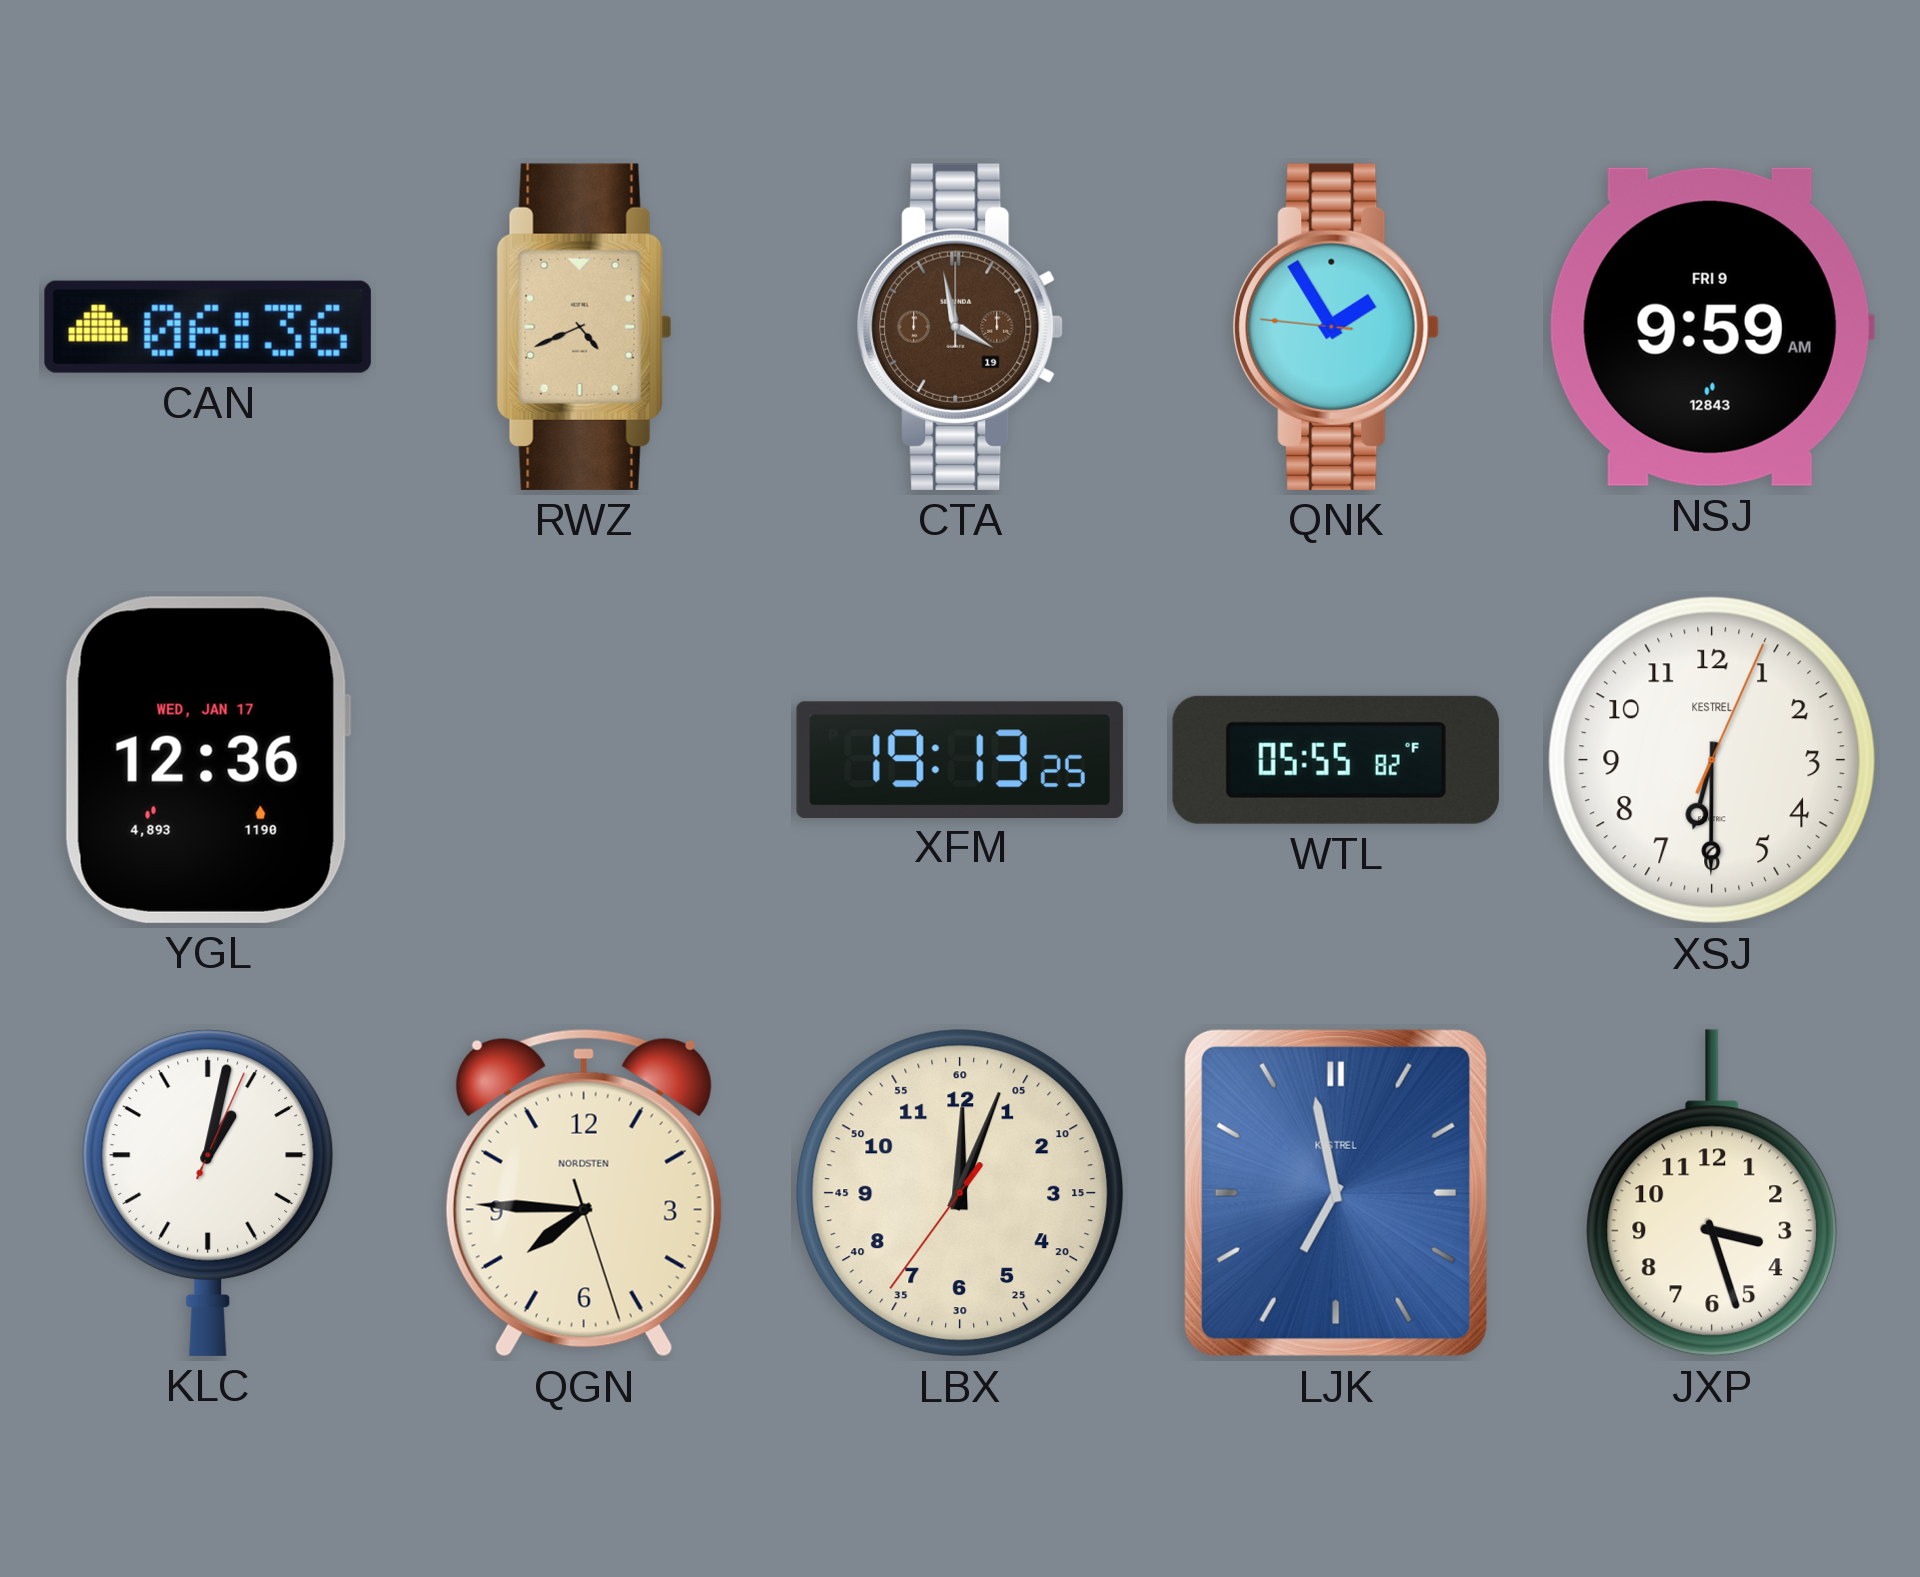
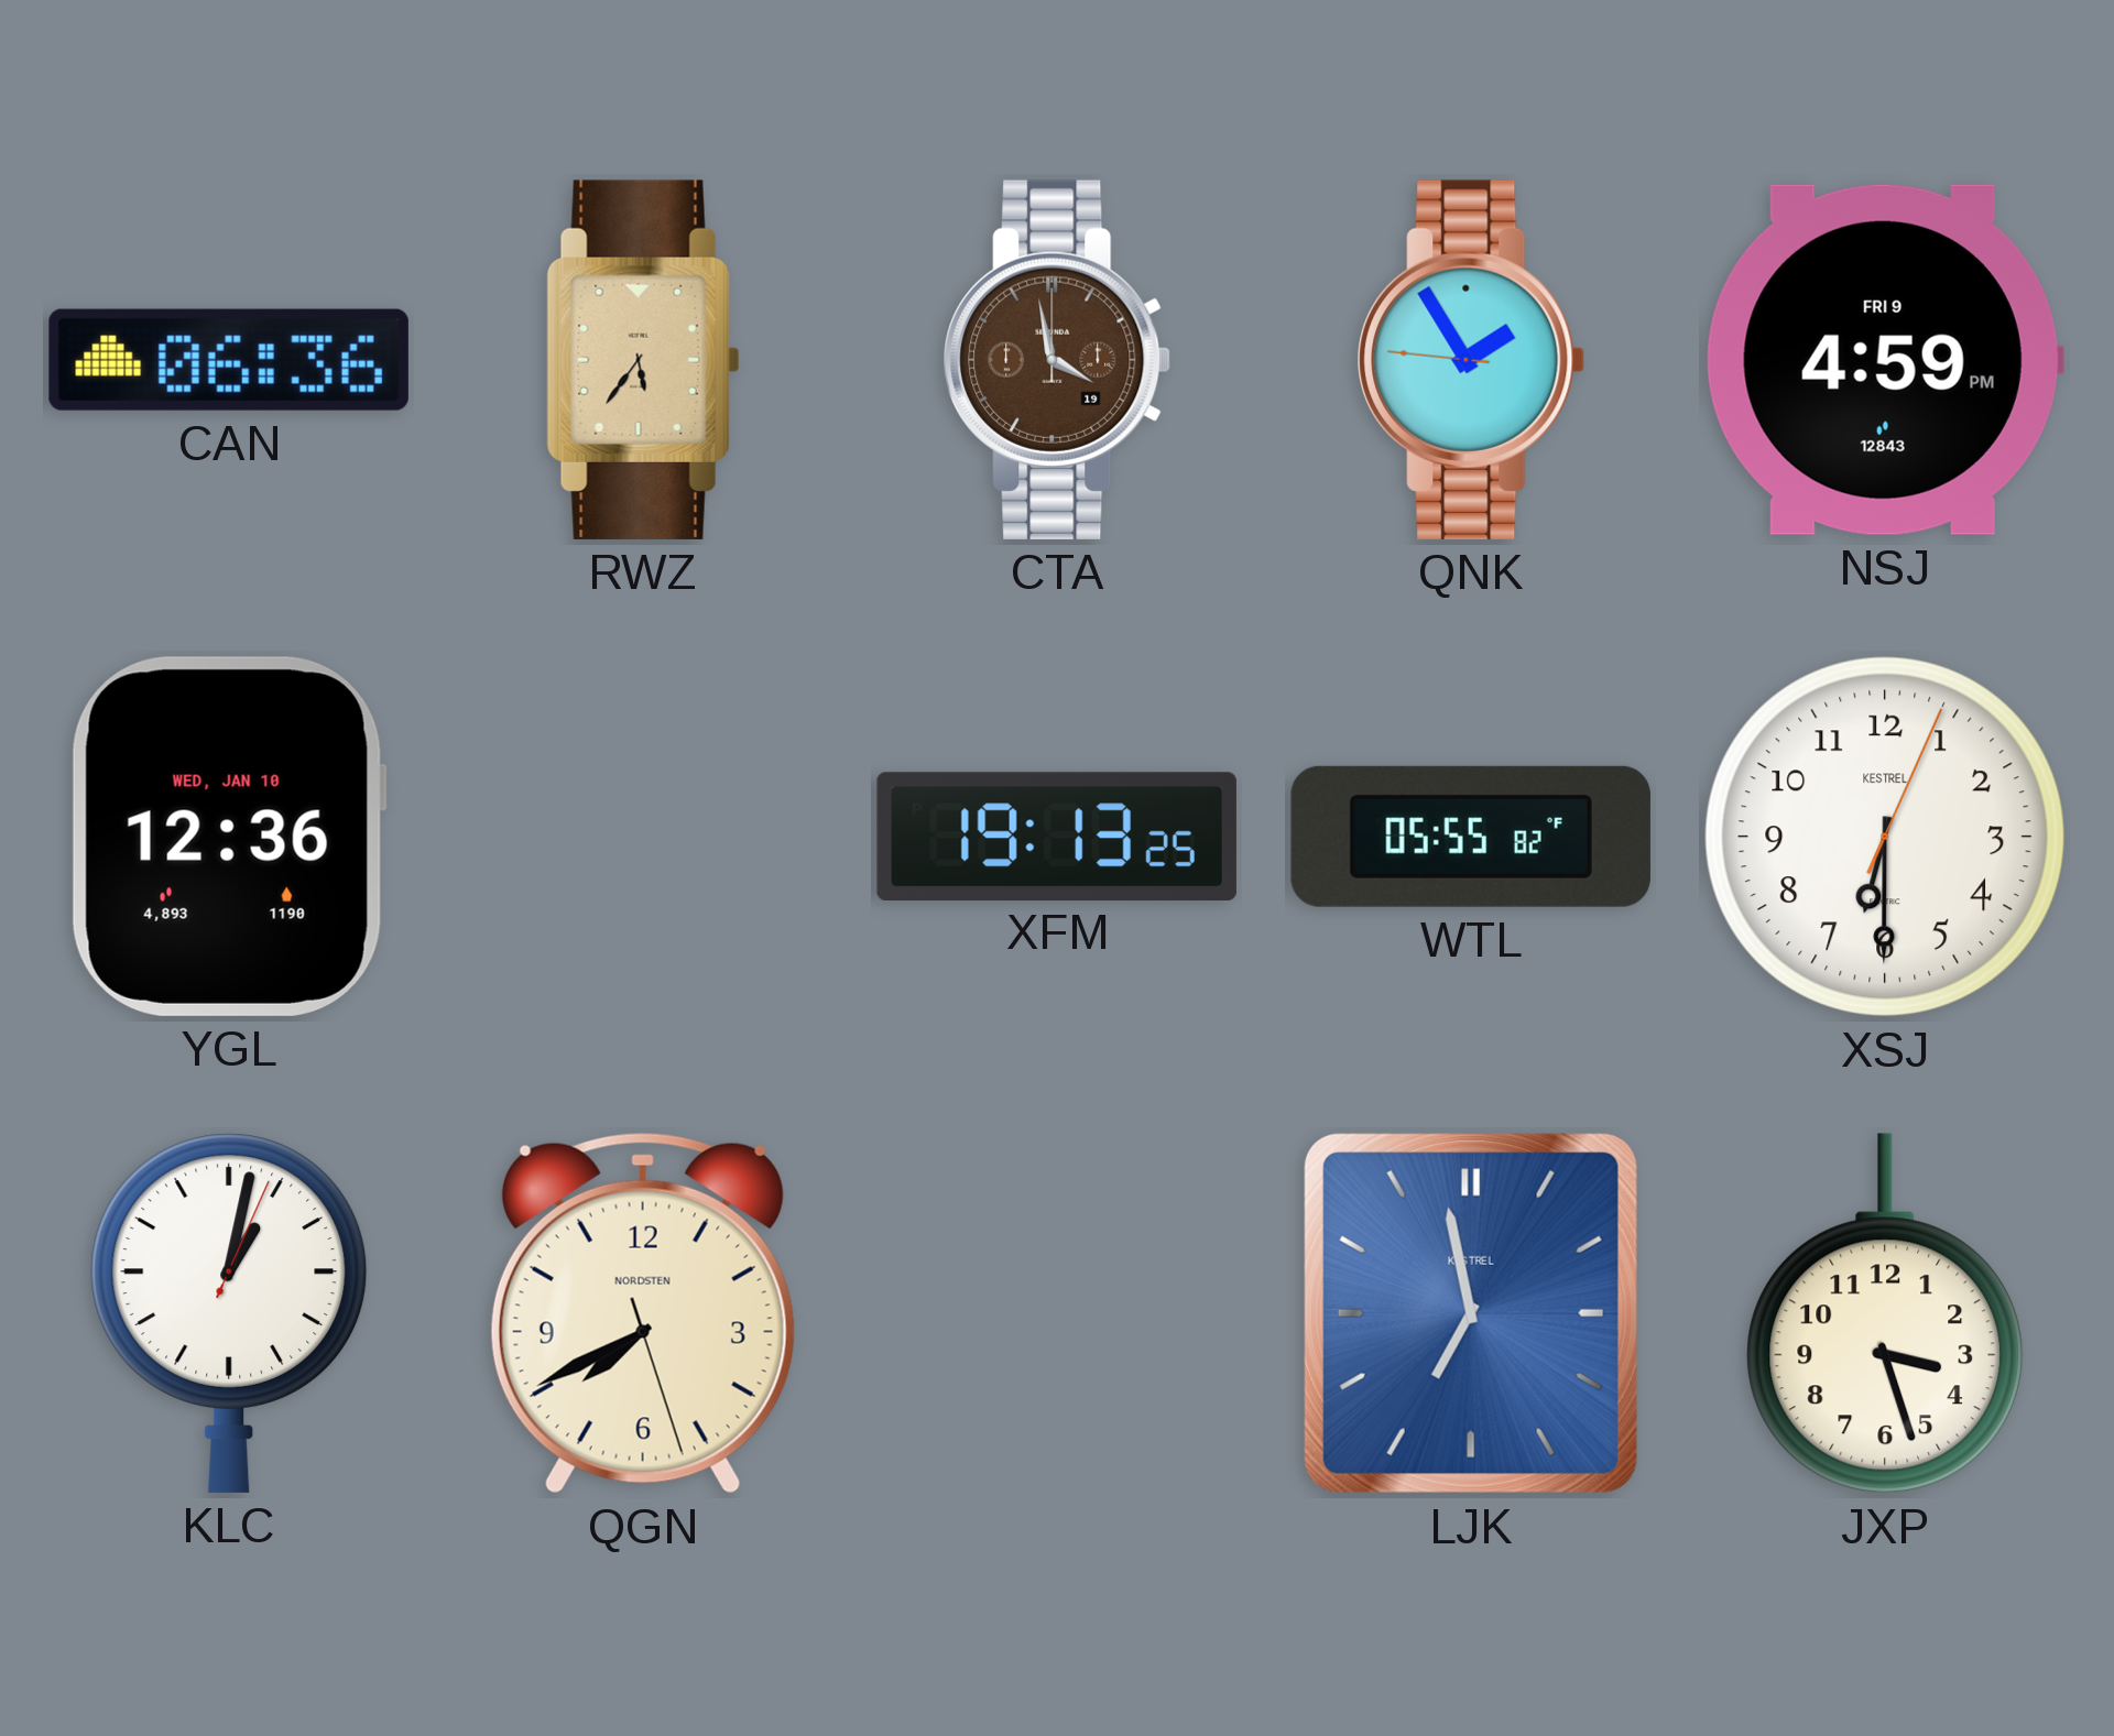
RWZ: 4:41 -> 5:36 (643, 360)
NSJ: 9:59 -> 4:59 (1884, 360)
YGL date: WED, JAN 17 -> WED, JAN 10 (229, 837)
QGN: 7:45 -> 7:40 (643, 1313)
LBX: 12:03 -> none (960, 1193)
